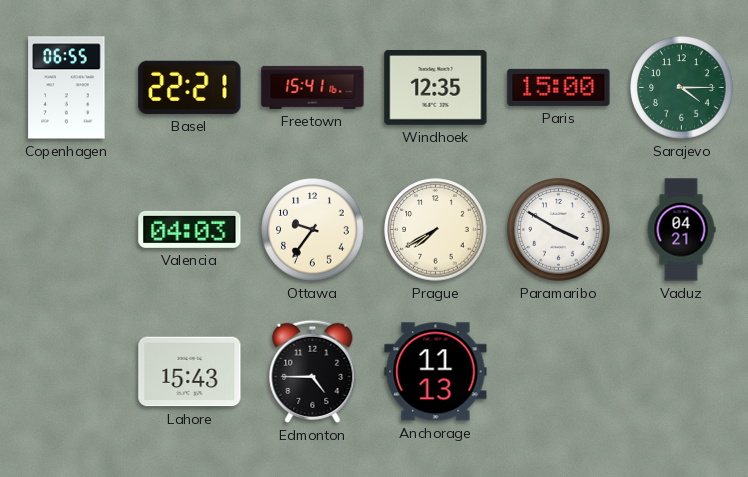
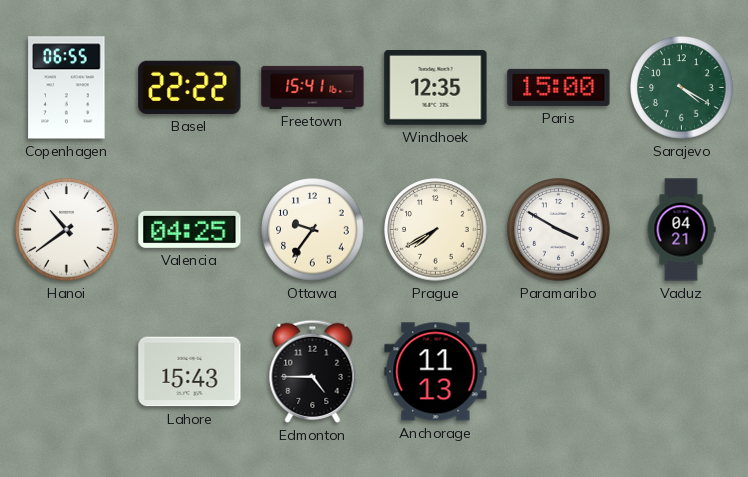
Basel: 22:21 -> 22:22 (190, 87)
Sarajevo: 4:15 -> 4:20 (682, 88)
Hanoi: none -> 10:39 (67, 230)
Valencia: 04:03 -> 04:25 (190, 229)
